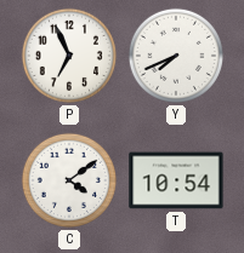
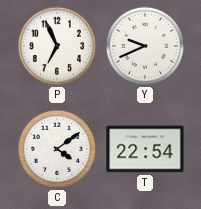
Y: 7:41 -> 9:41 (145, 46)
T: 10:54 -> 22:54 (145, 149)
